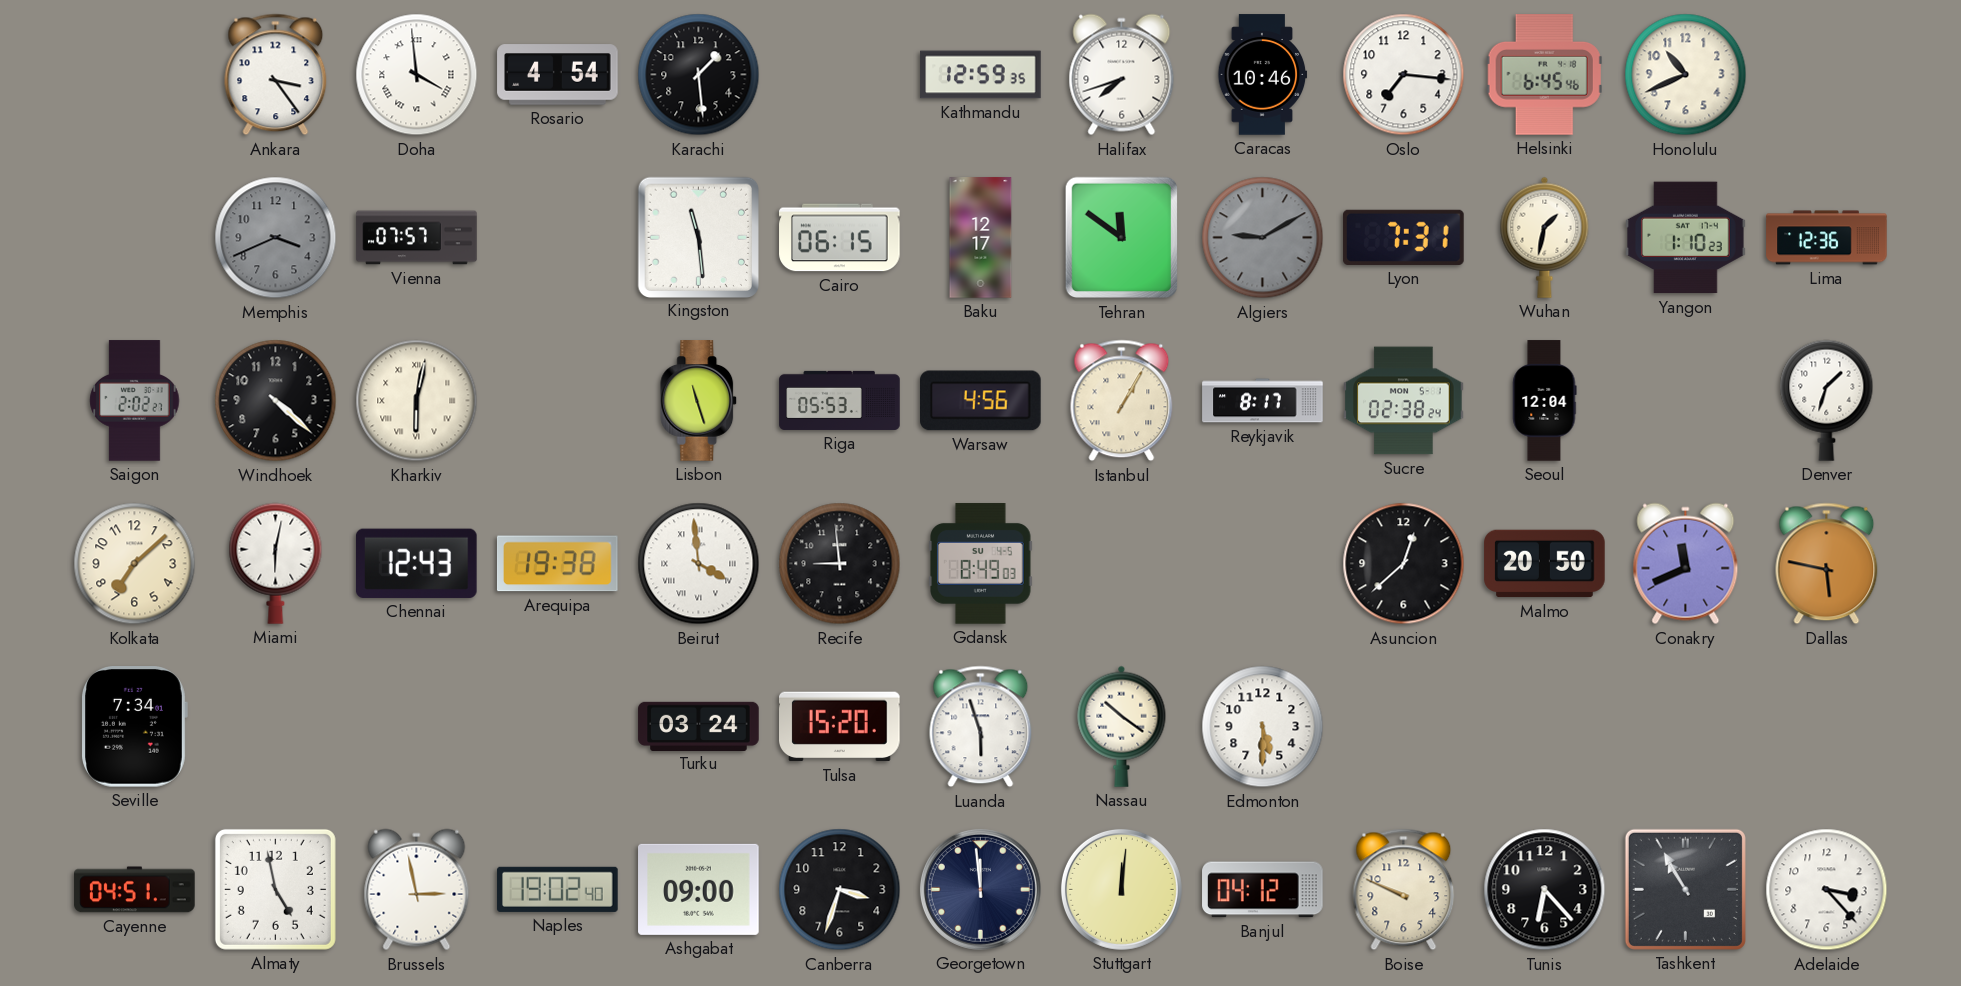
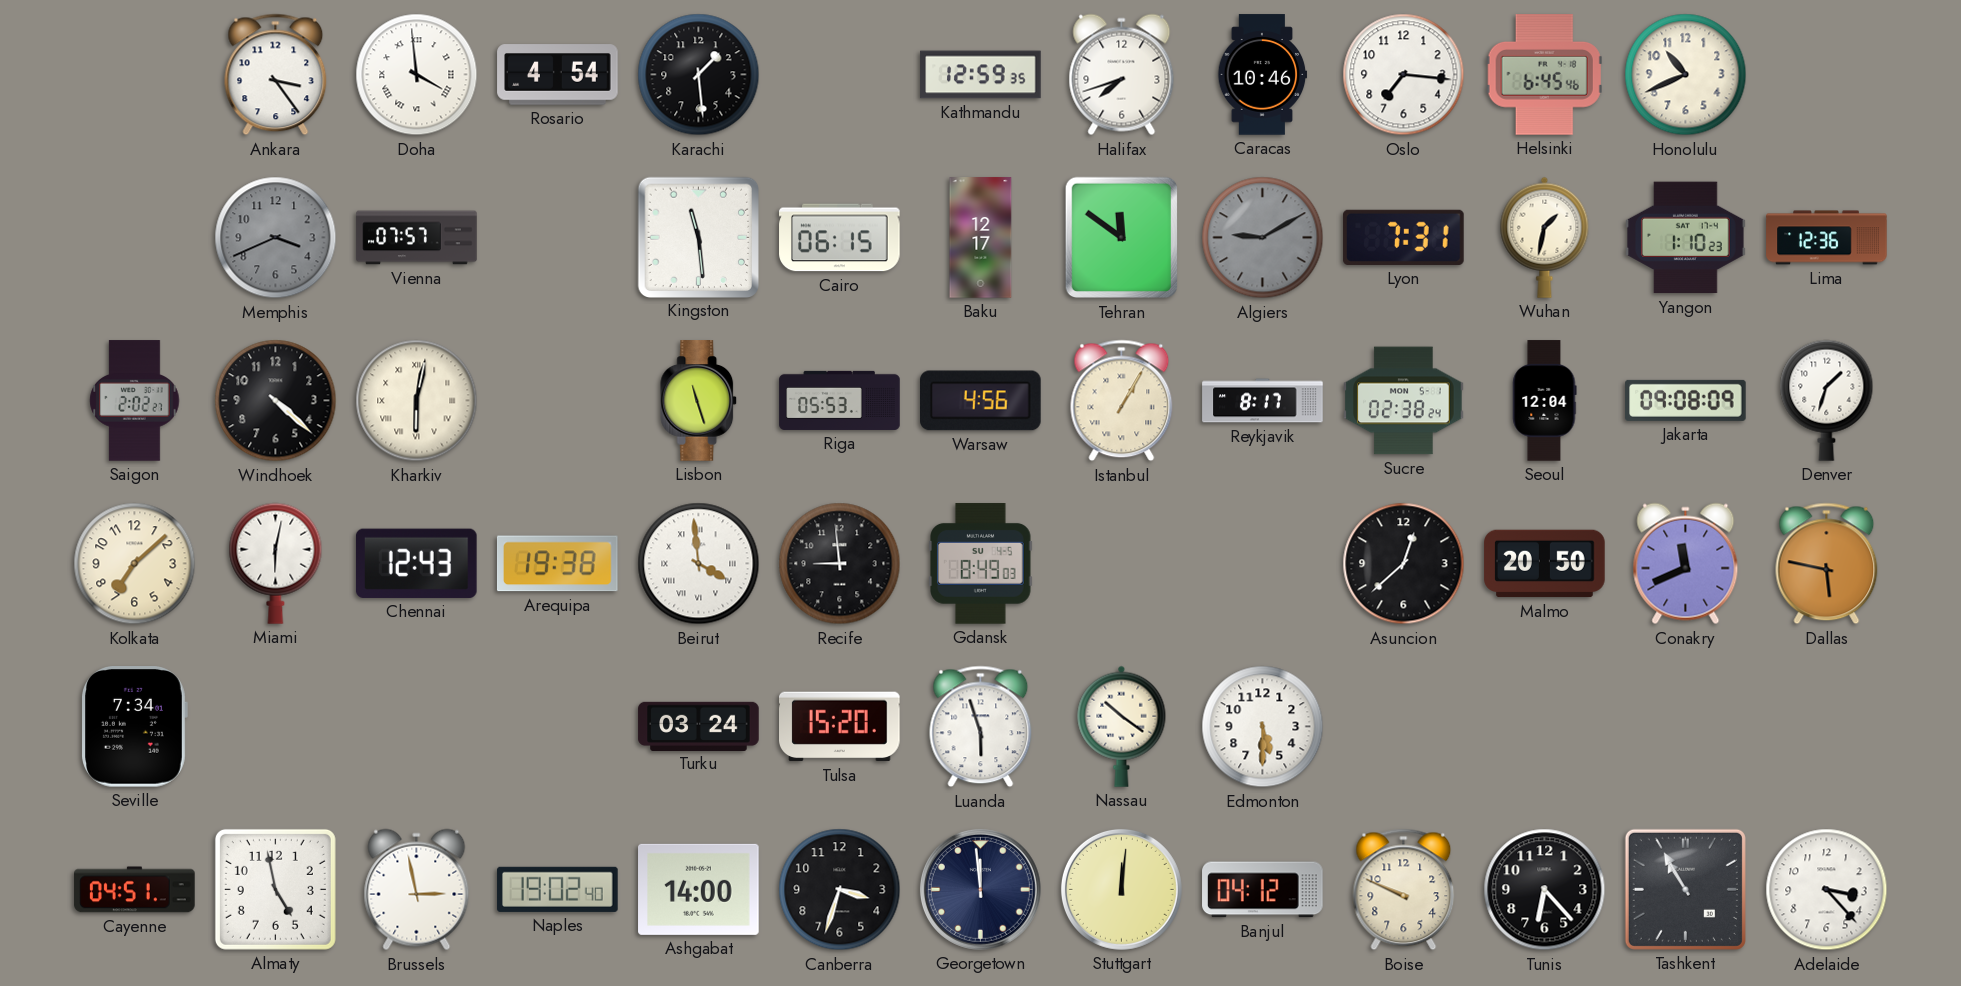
Jakarta: none -> 09:08 (1686, 400)
Ashgabat: 09:00 -> 14:00 (699, 889)
